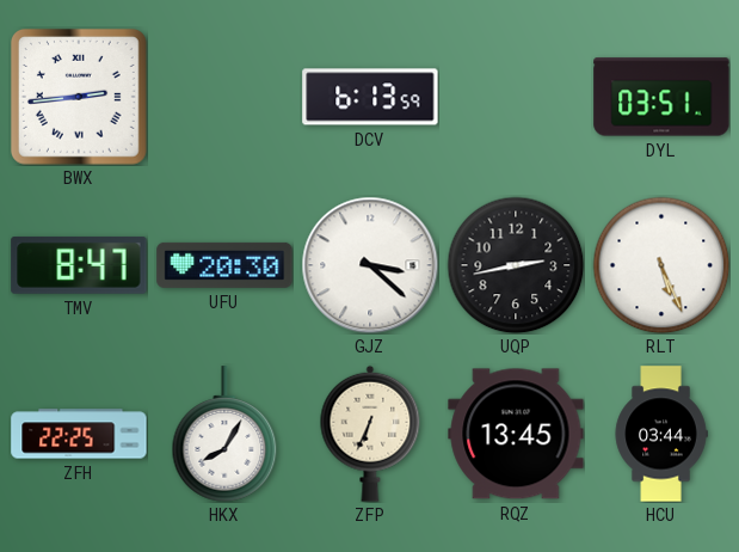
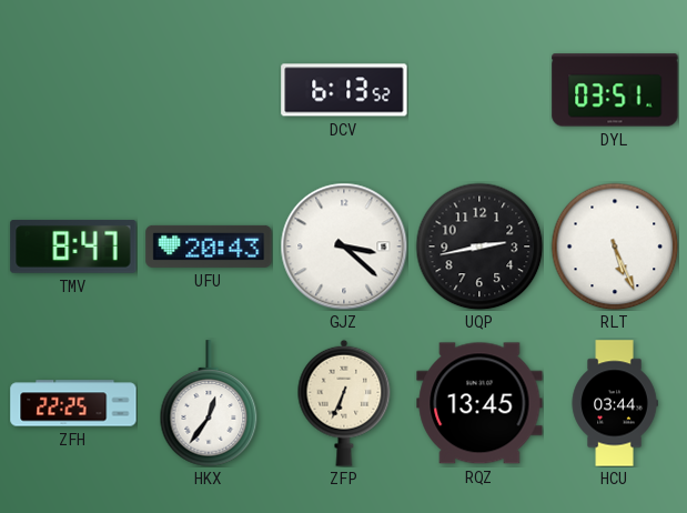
BWX: 2:44 -> none (79, 97)
DCV: 6:13:59 -> 6:13:52 (344, 90)
UFU: 20:30 -> 20:43 (209, 247)
HKX: 8:05 -> 12:36 (209, 403)
